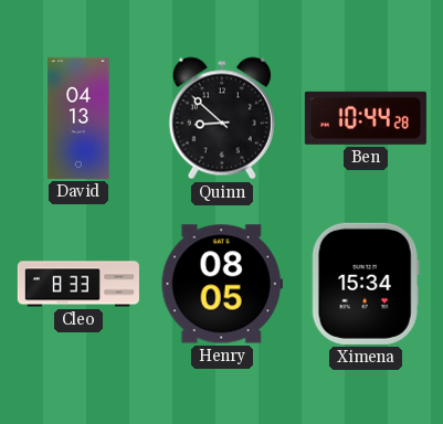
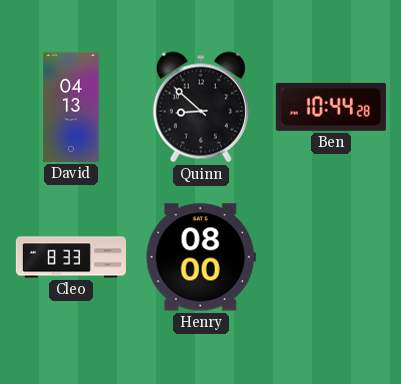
Henry: 08:05 -> 08:00 (201, 257)
Ximena: 15:34 -> none (366, 284)
